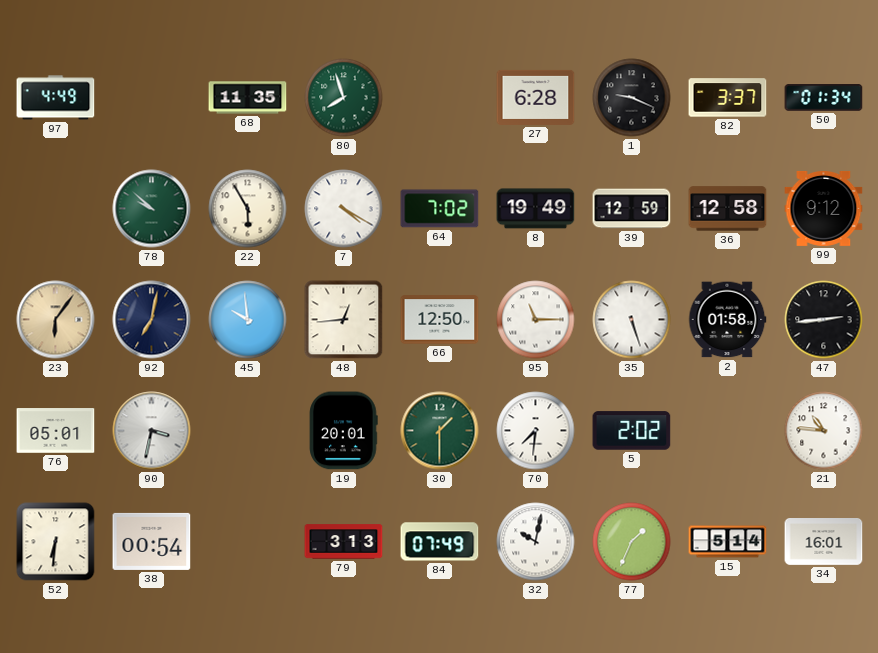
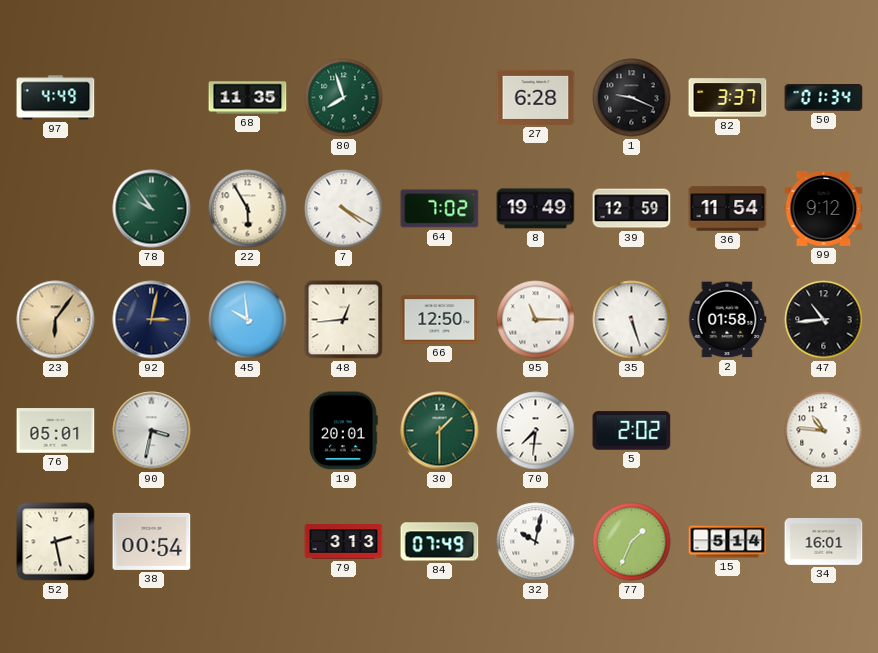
78: 9:52 -> 9:54 (152, 209)
36: 12:58 -> 11:54 (728, 209)
92: 7:02 -> 3:02 (152, 320)
47: 2:44 -> 10:44 (824, 320)
52: 6:31 -> 2:28 (56, 542)
